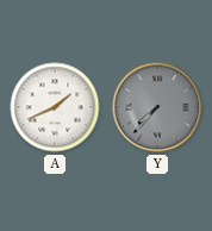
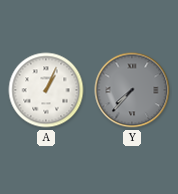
A: 1:41 -> 1:04 (46, 90)
